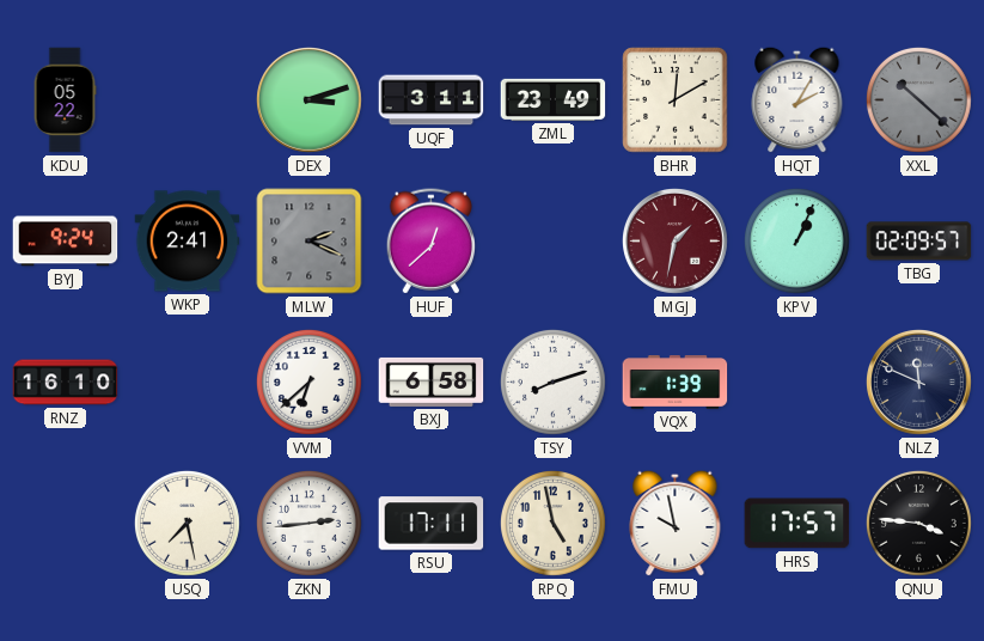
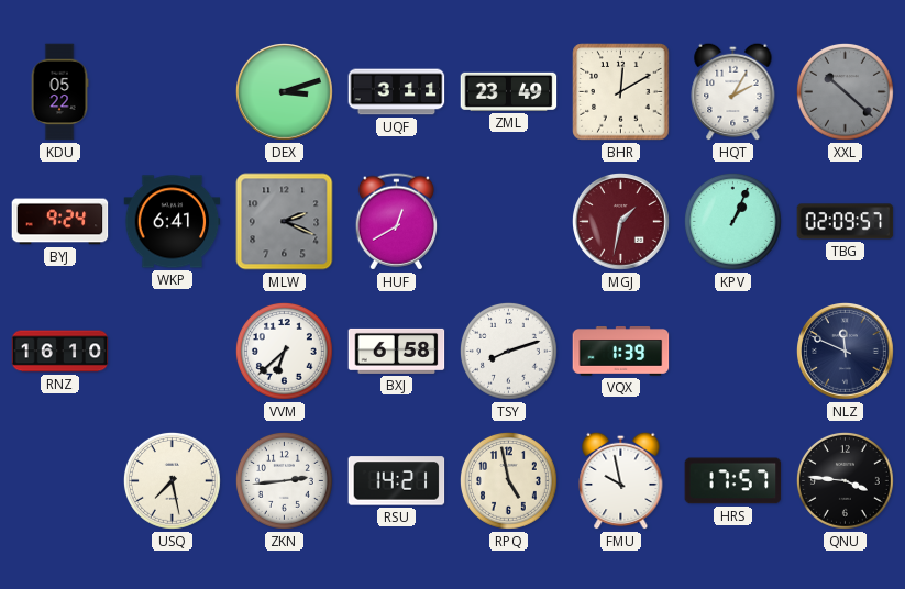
WKP: 2:41 -> 6:41 (173, 222)
HUF: 12:38 -> 12:40 (396, 222)
RSU: 17:11 -> 14:21 (397, 481)
